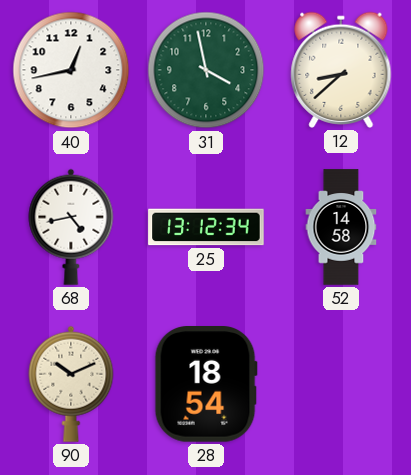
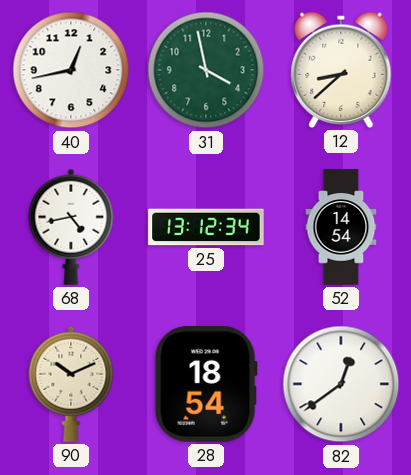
52: 14:58 -> 14:54 (341, 227)
82: none -> 12:39 (341, 384)
